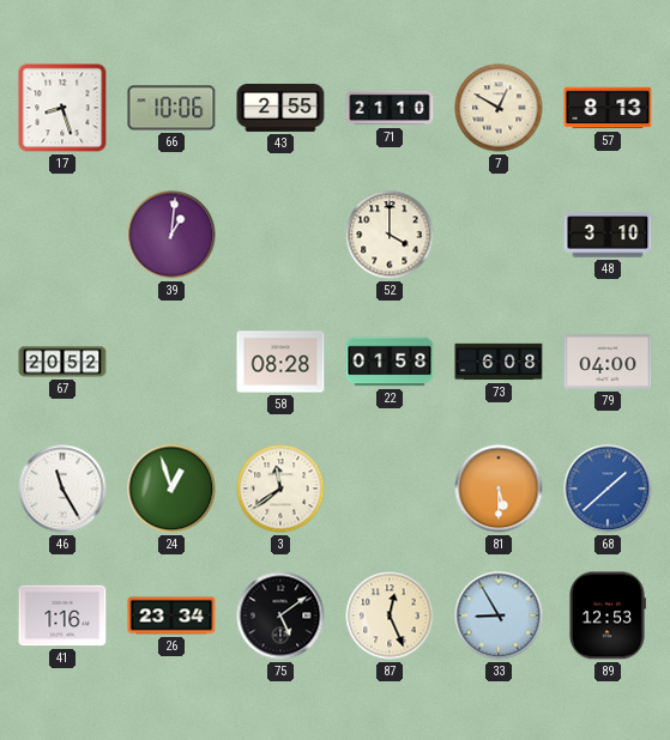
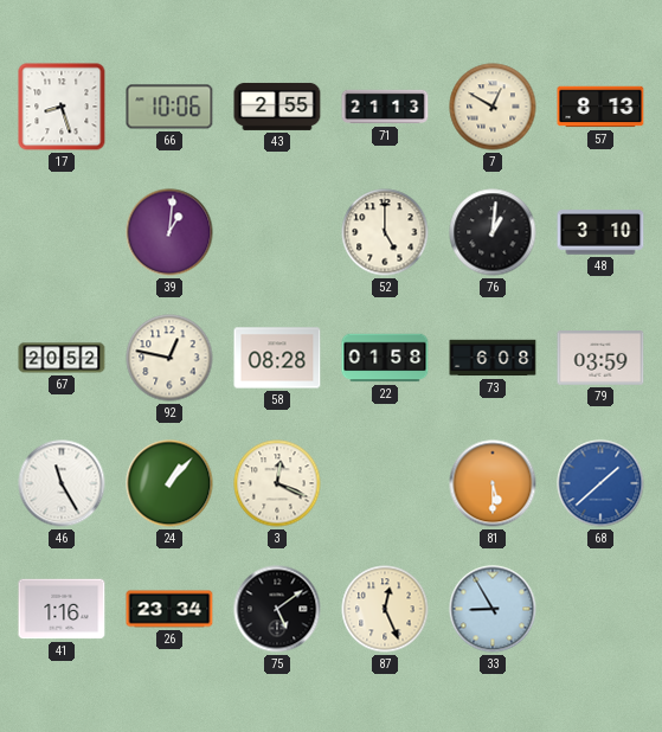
71: 21:10 -> 21:13 (385, 107)
52: 4:00 -> 5:00 (385, 232)
76: none -> 1:01 (493, 232)
92: none -> 12:47 (169, 358)
79: 04:00 -> 03:59 (600, 358)
24: 12:57 -> 1:07 (169, 483)
3: 11:39 -> 12:19 (277, 483)
89: 12:53 -> none (606, 615)
